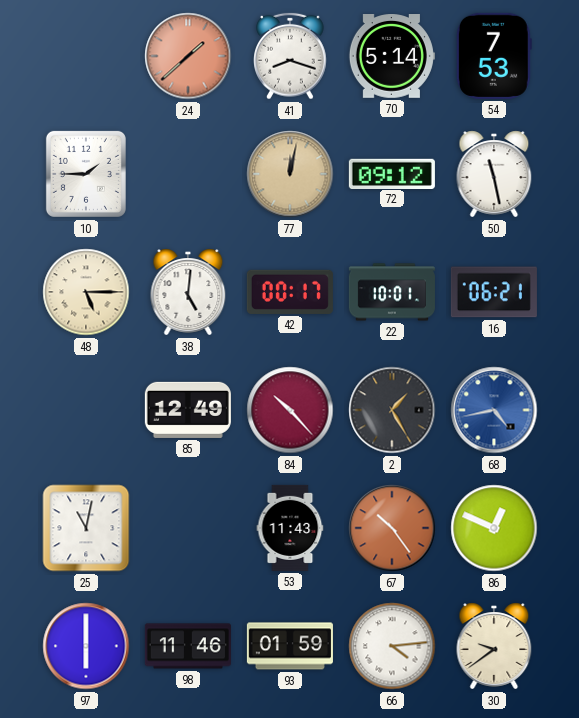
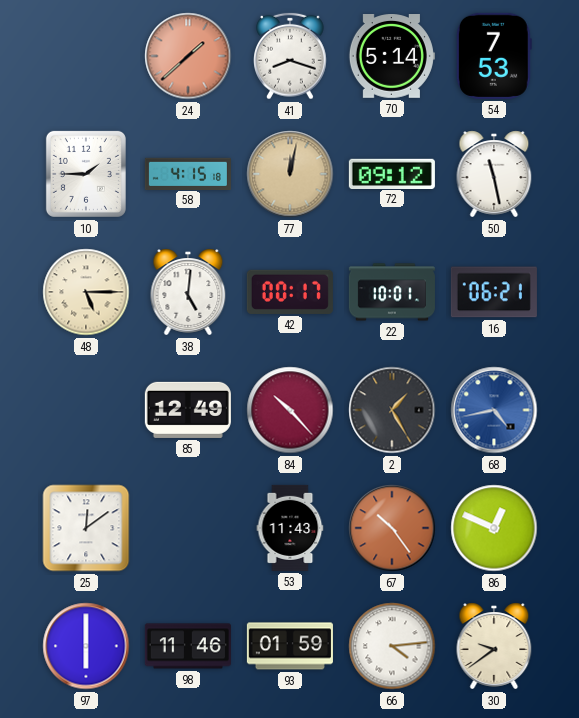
58: none -> 4:15 (188, 173)
25: 11:02 -> 12:09 (86, 528)
